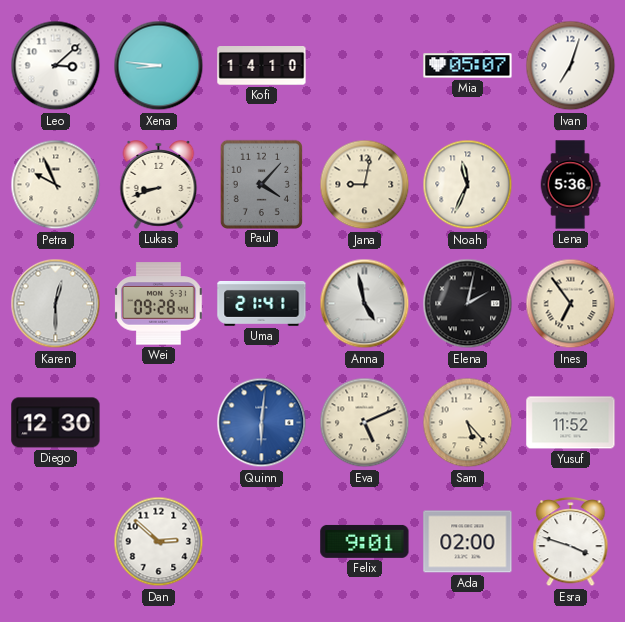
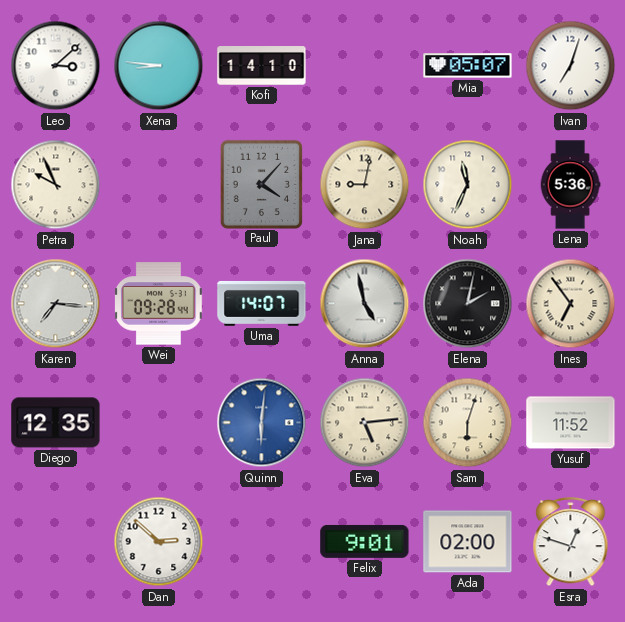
Lukas: 8:42 -> none (159, 185)
Karen: 12:30 -> 7:16 (56, 304)
Uma: 21:41 -> 14:07 (262, 303)
Diego: 12:30 -> 12:35 (56, 423)
Eva: 5:11 -> 5:14 (365, 423)
Sam: 5:23 -> 6:03 (468, 423)
Esra: 3:48 -> 12:48 (571, 543)
